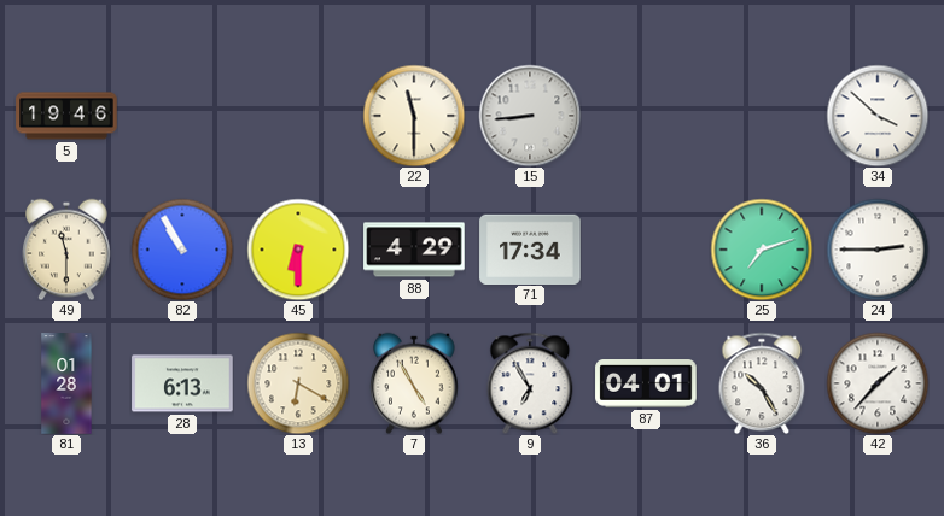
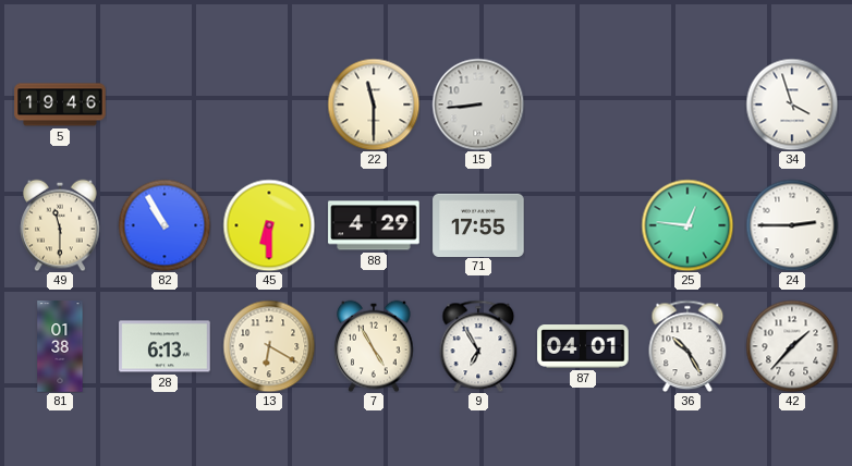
34: 3:52 -> 3:57 (792, 105)
71: 17:34 -> 17:55 (478, 224)
25: 7:12 -> 12:46 (687, 225)
81: 01:28 -> 01:38 (60, 346)
